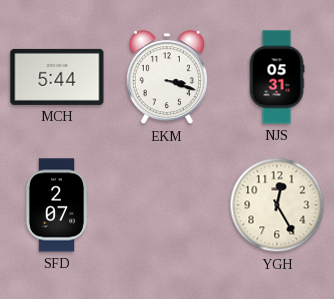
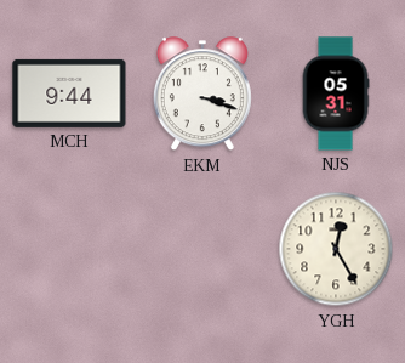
MCH: 5:44 -> 9:44 (69, 93)
SFD: 2:07 -> none (57, 205)
